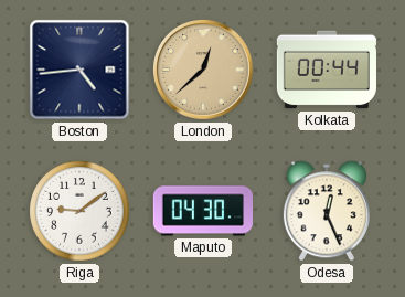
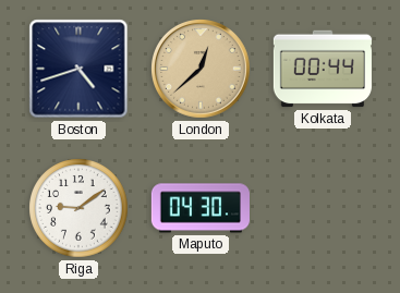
Boston: 4:44 -> 4:42 (78, 69)
Odesa: 12:26 -> none (327, 211)
